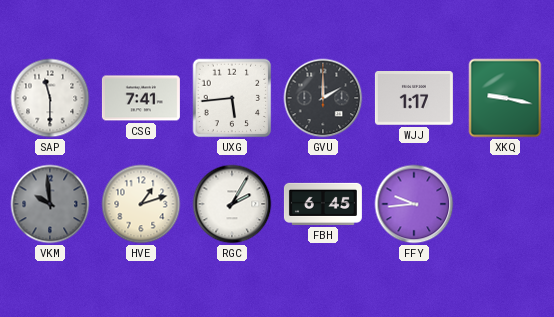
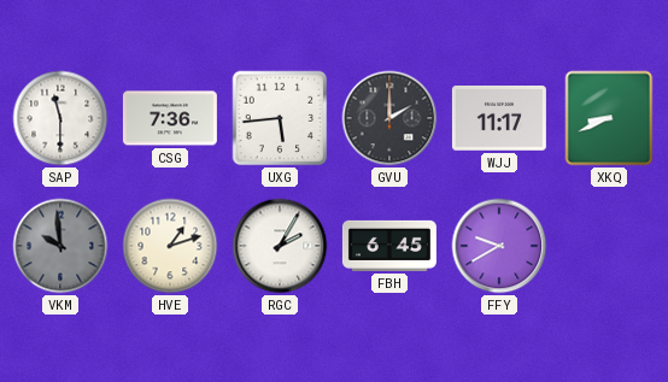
CSG: 7:41 -> 7:36 (170, 118)
WJJ: 1:17 -> 11:17 (499, 119)
XKQ: 9:17 -> 8:41 (609, 118)
FFY: 9:44 -> 9:40 (499, 246)
